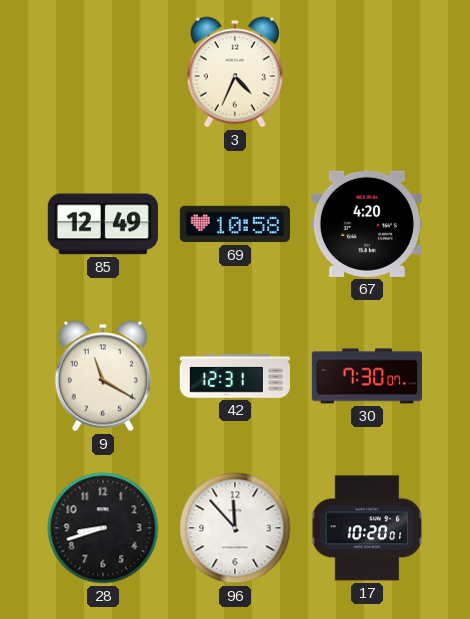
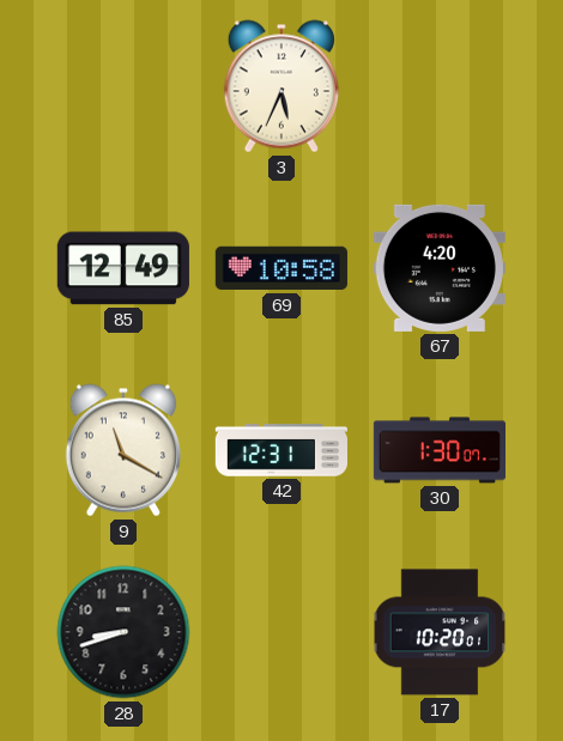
3: 4:34 -> 5:34 (281, 86)
30: 7:30 -> 1:30 (438, 450)
96: 11:53 -> none (235, 528)
